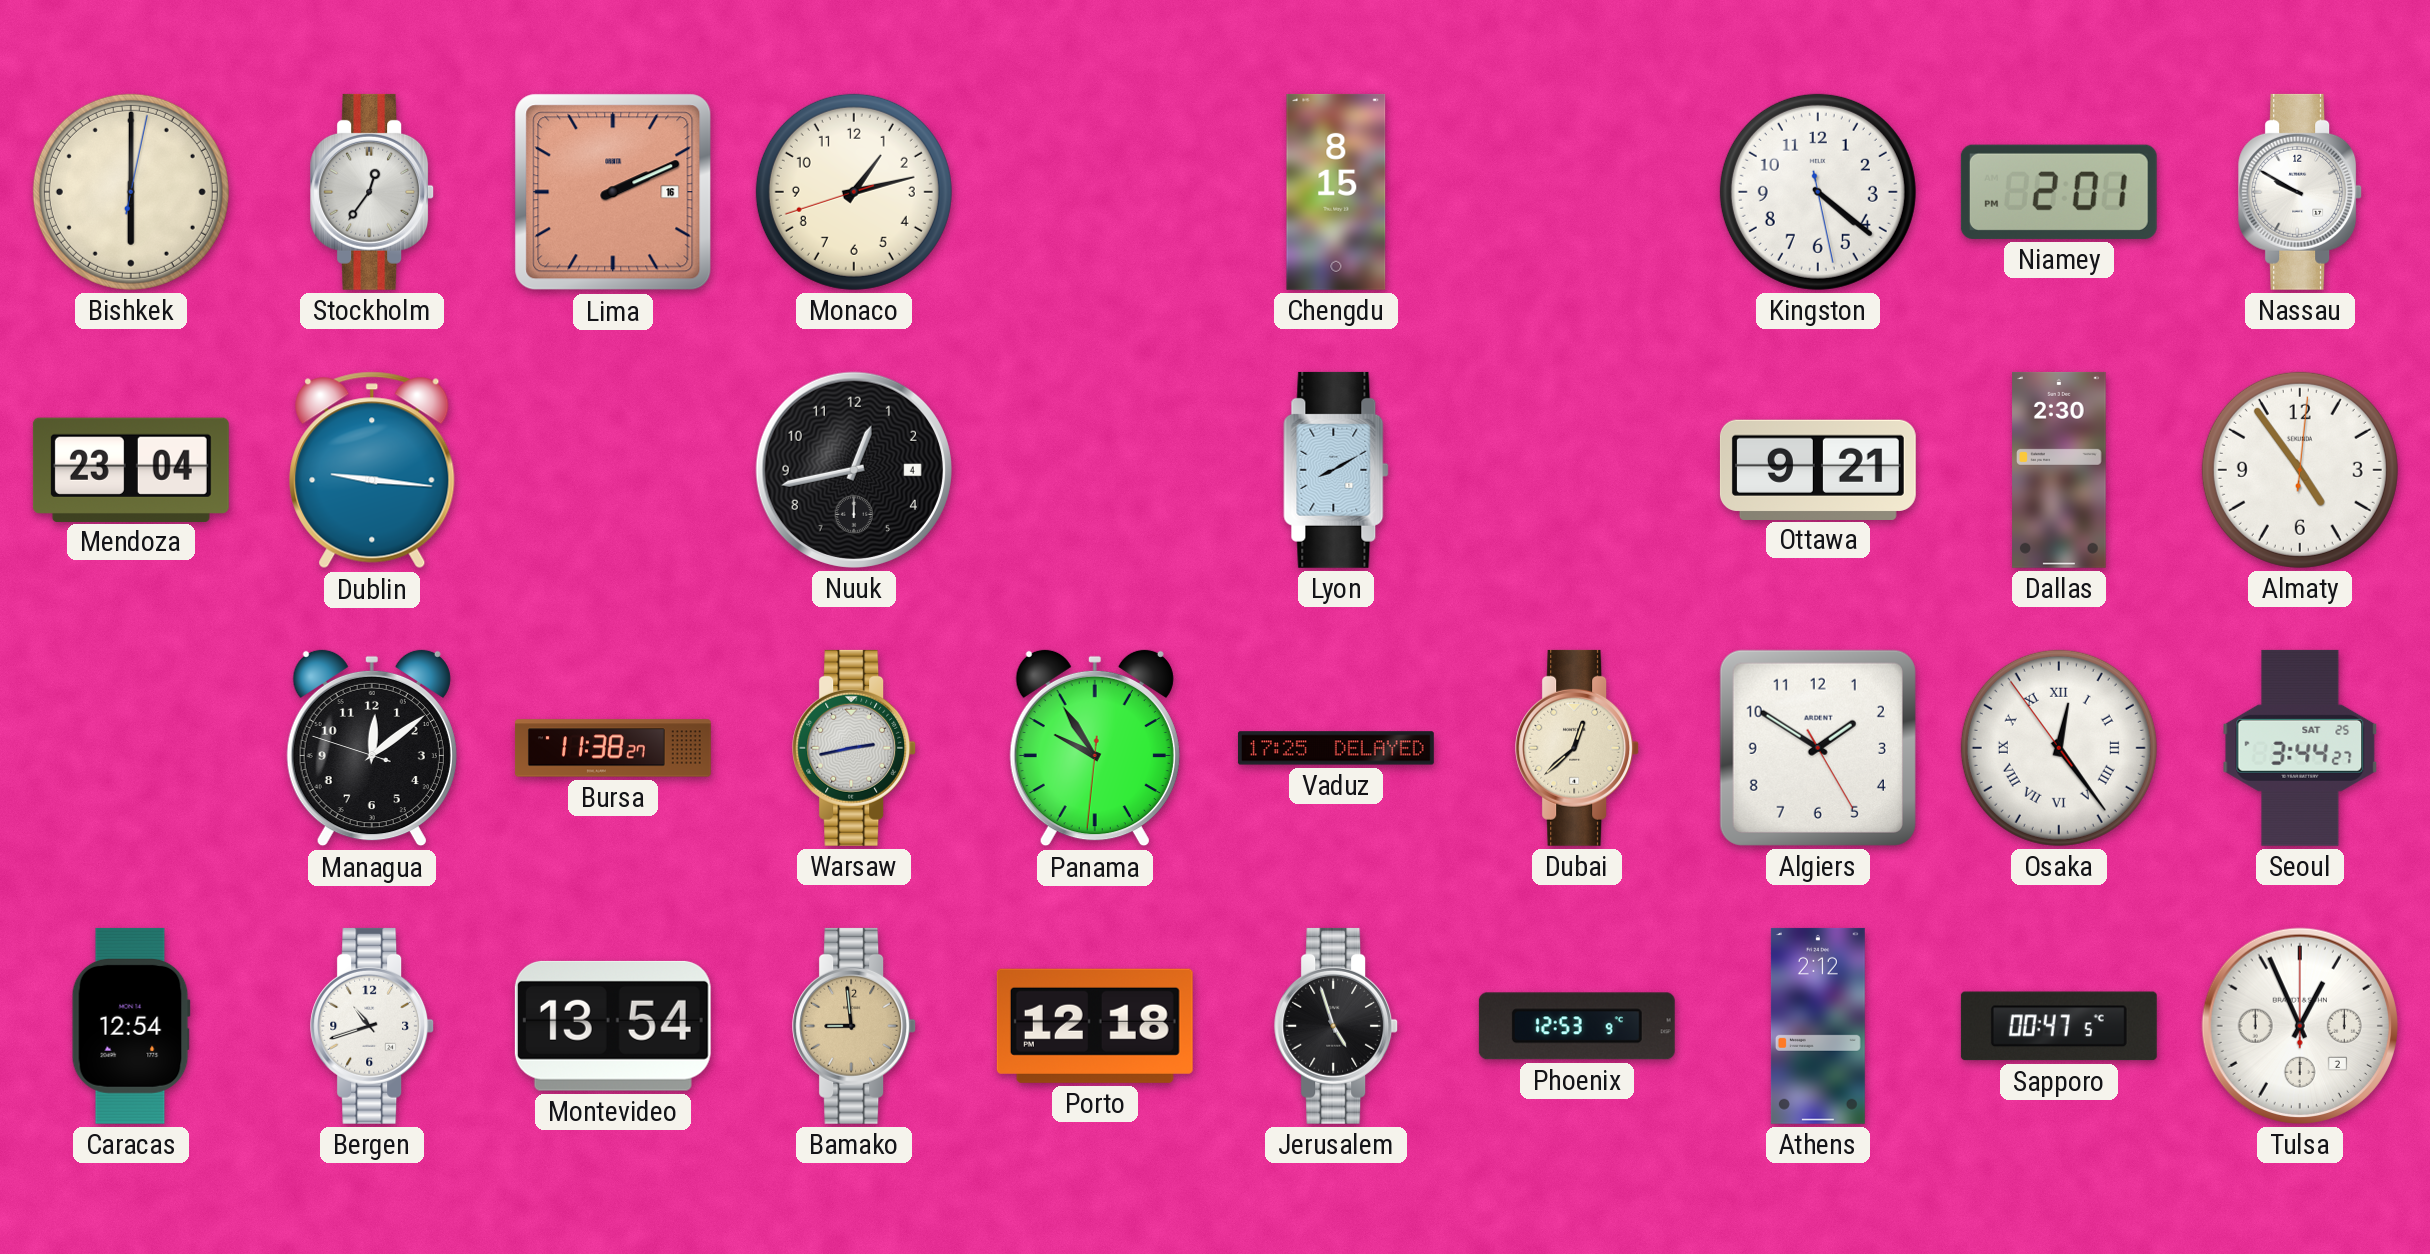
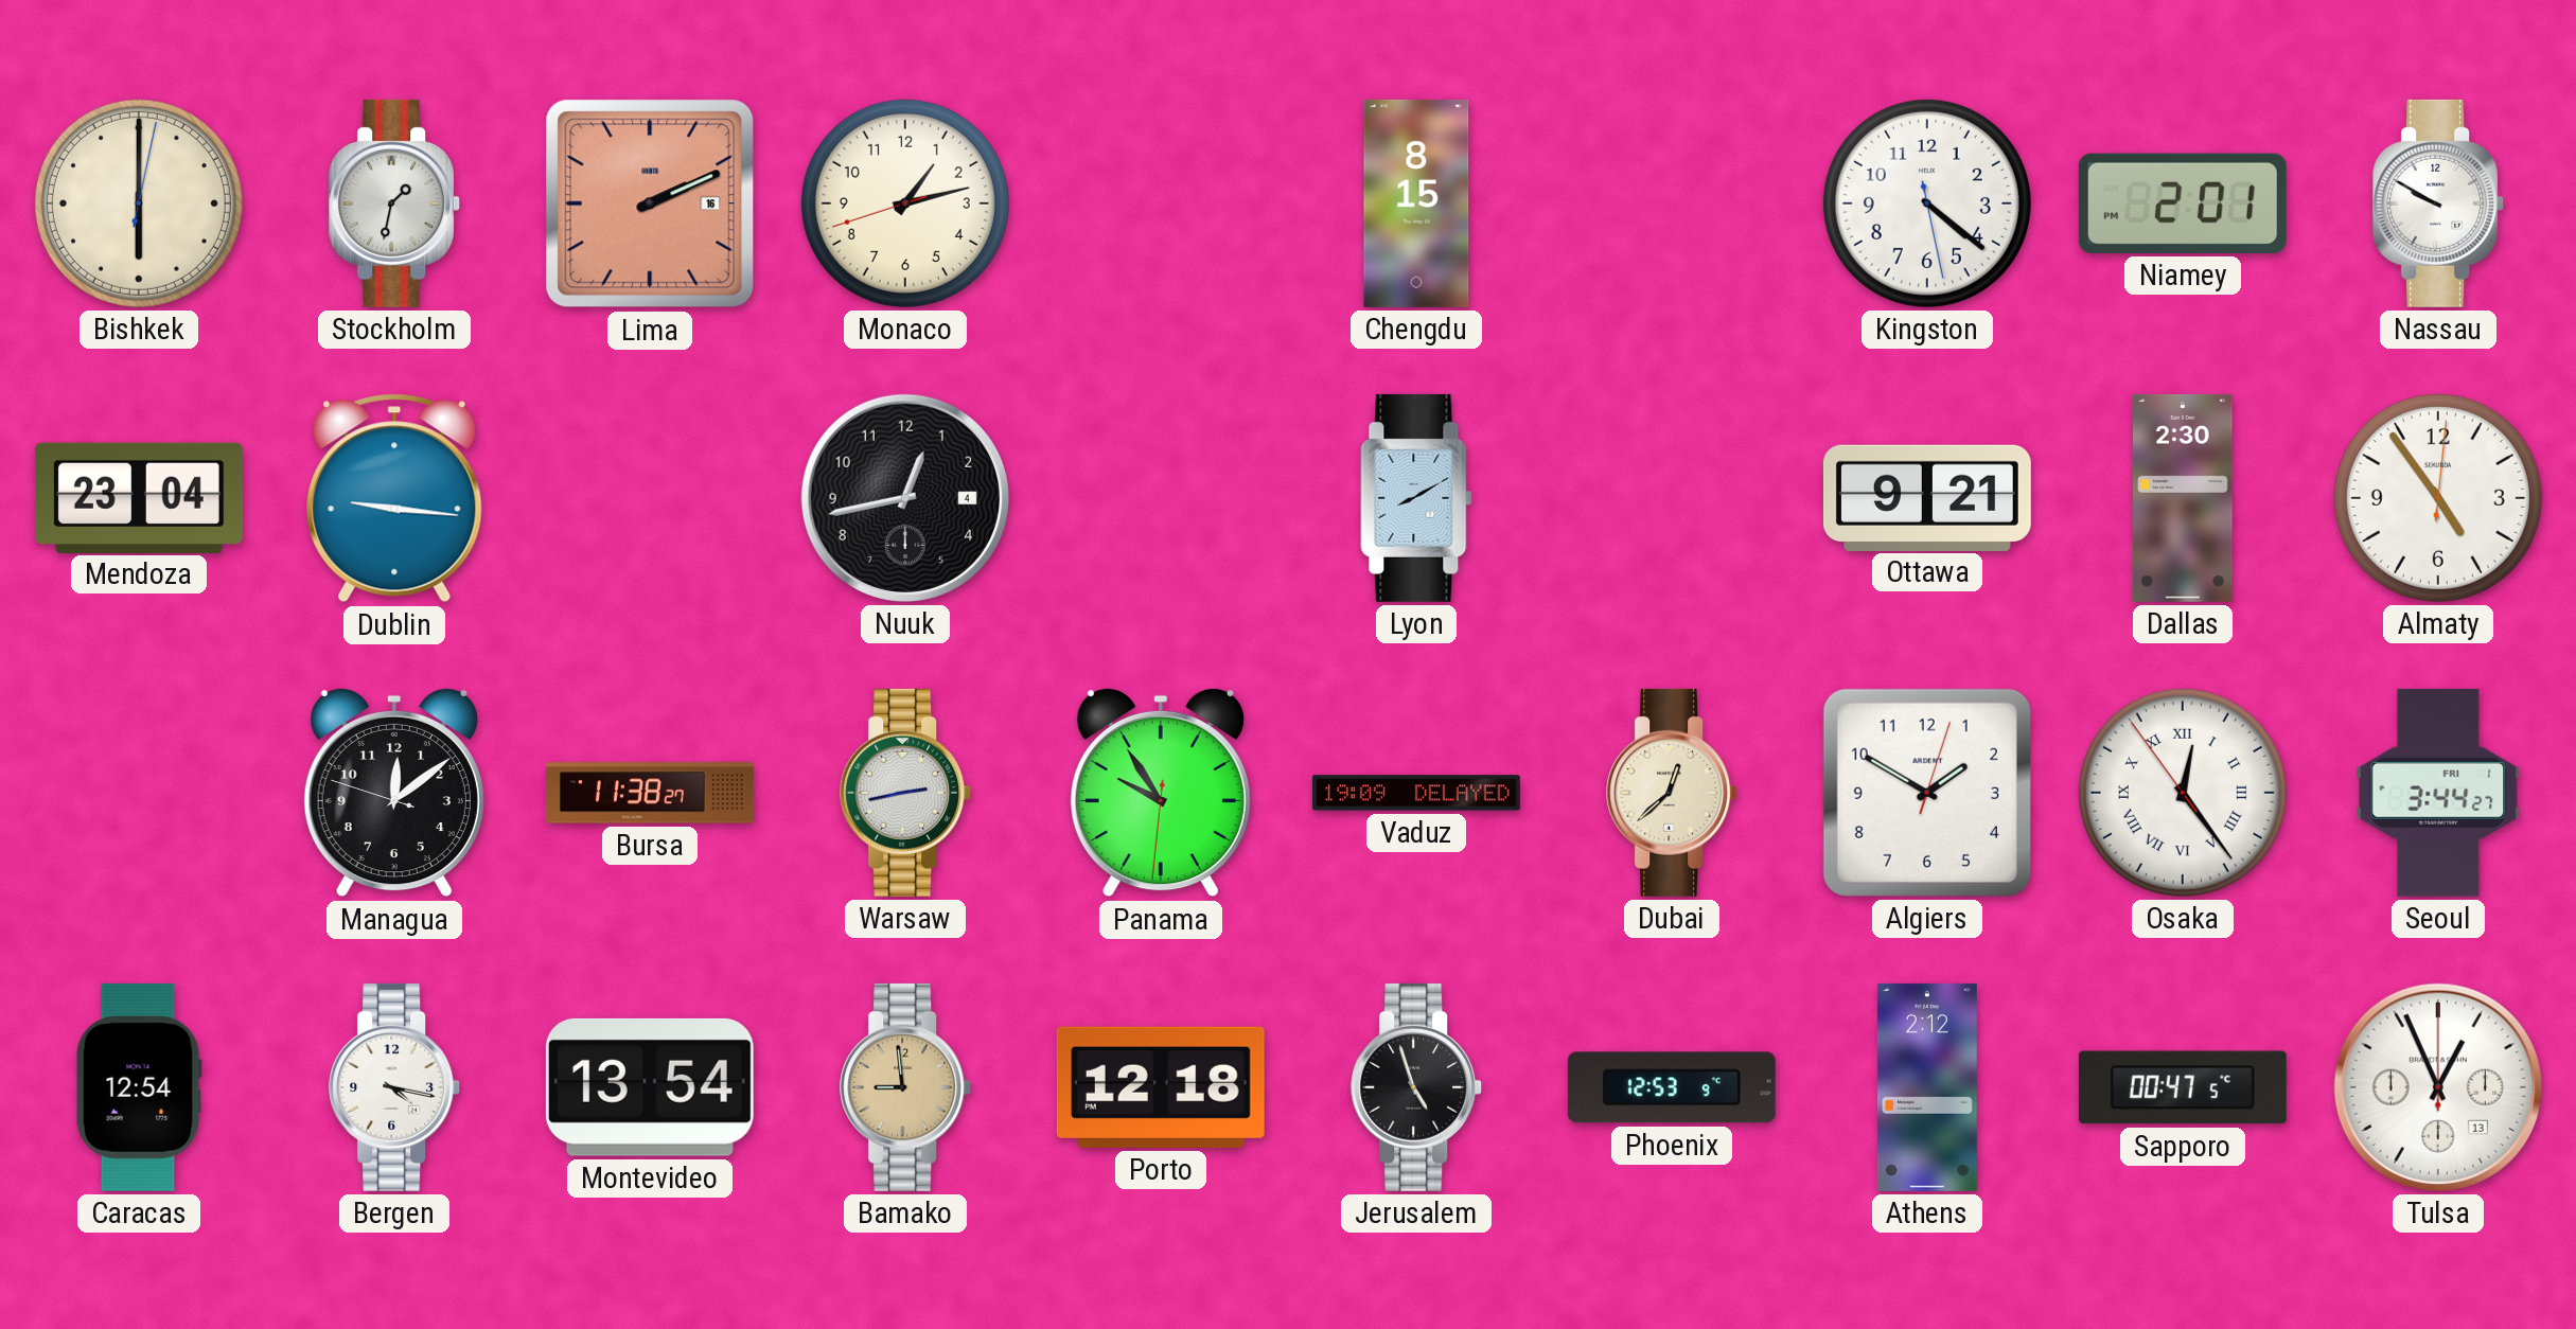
Stockholm: 12:36 -> 1:32 (395, 203)
Vaduz: 17:25 -> 19:09 (1416, 793)
Algiers: 1:50:25 -> 1:50:03 (1927, 793)
Seoul date: SAT 25 -> FRI 1 (2438, 793)
Bergen: 10:42 -> 4:17 (395, 1087)
Tulsa date: 2 -> 13 (2438, 1087)
